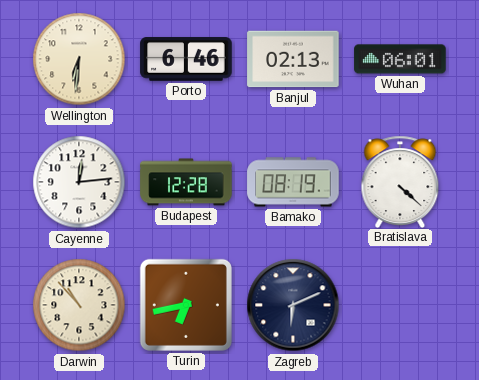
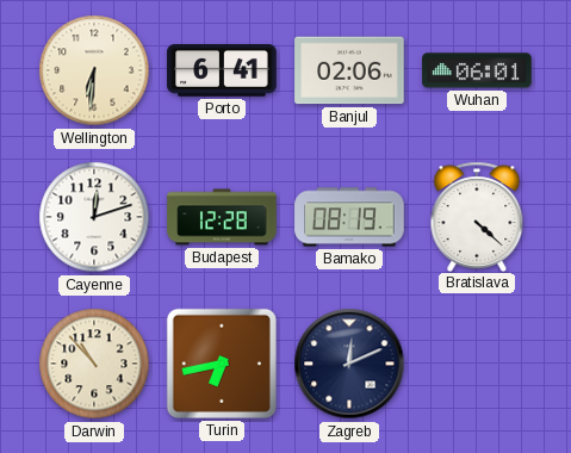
Porto: 6:46 -> 6:41 (222, 70)
Banjul: 02:13 -> 02:06 (349, 70)
Cayenne: 12:14 -> 12:12 (94, 217)
Zagreb: 6:11 -> 12:11 (349, 364)
